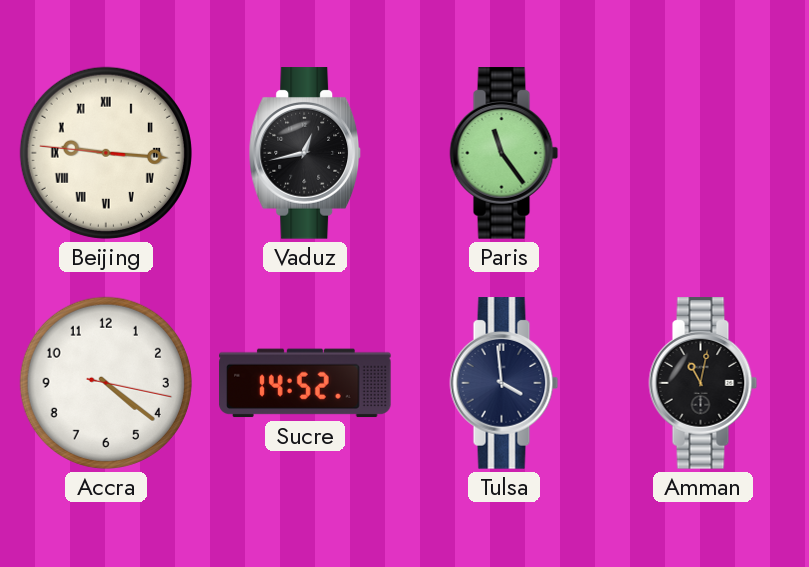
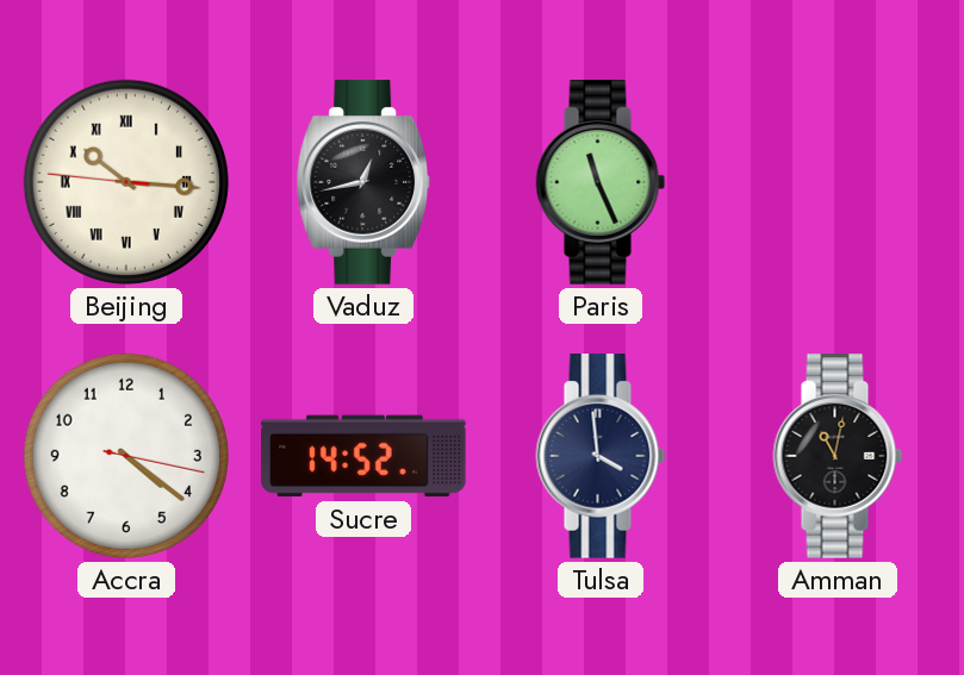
Beijing: 9:15 -> 10:15 (126, 182)
Paris: 11:24 -> 11:26 (601, 182)
